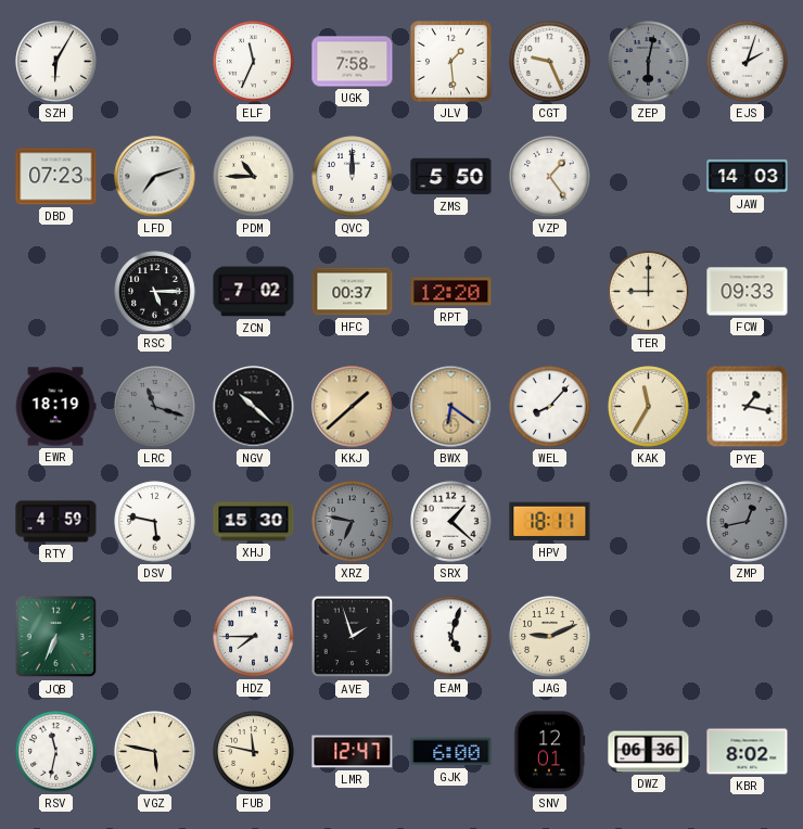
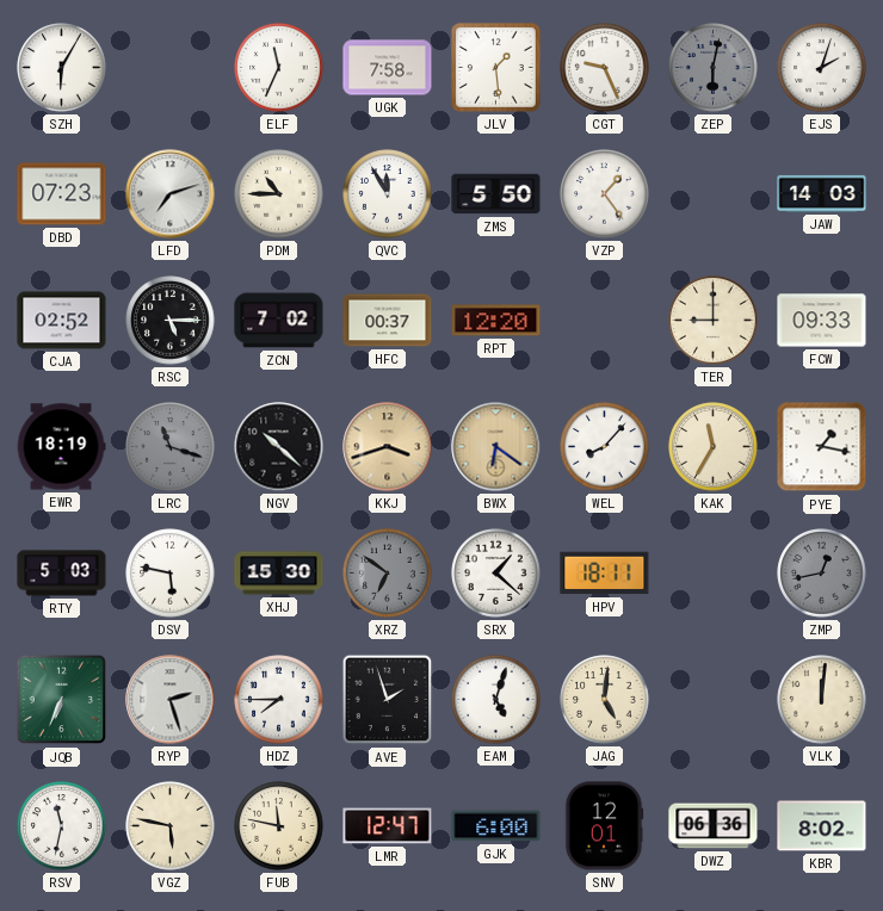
QVC: 12:00 -> 11:55 (388, 194)
CJA: none -> 02:52 (62, 321)
KKJ: 1:38 -> 3:42 (388, 447)
RTY: 4:59 -> 5:03 (62, 574)
XRZ: 6:47 -> 6:51 (388, 574)
RYP: none -> 2:27 (171, 700)
JAG: 9:11 -> 5:01 (605, 700)
VLK: none -> 12:01 (822, 700)
